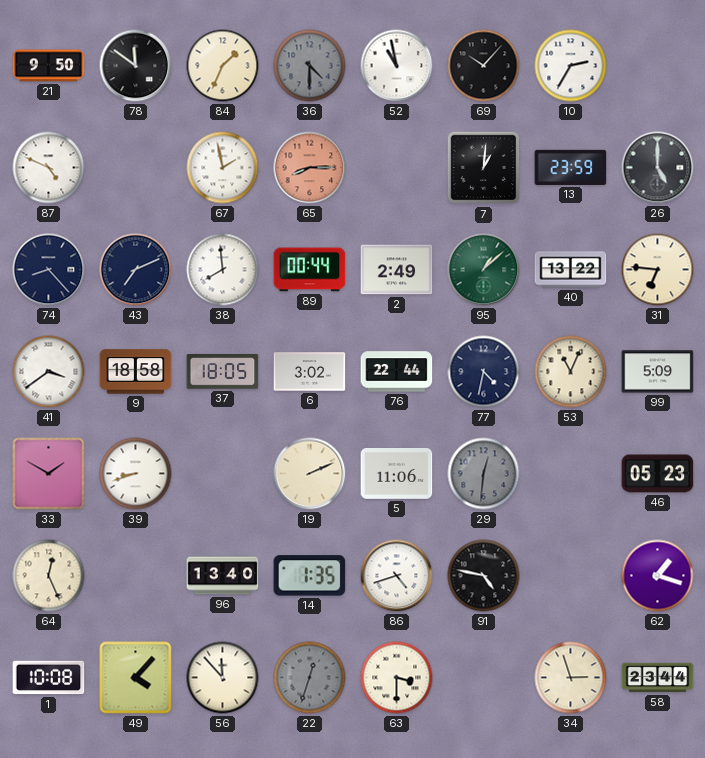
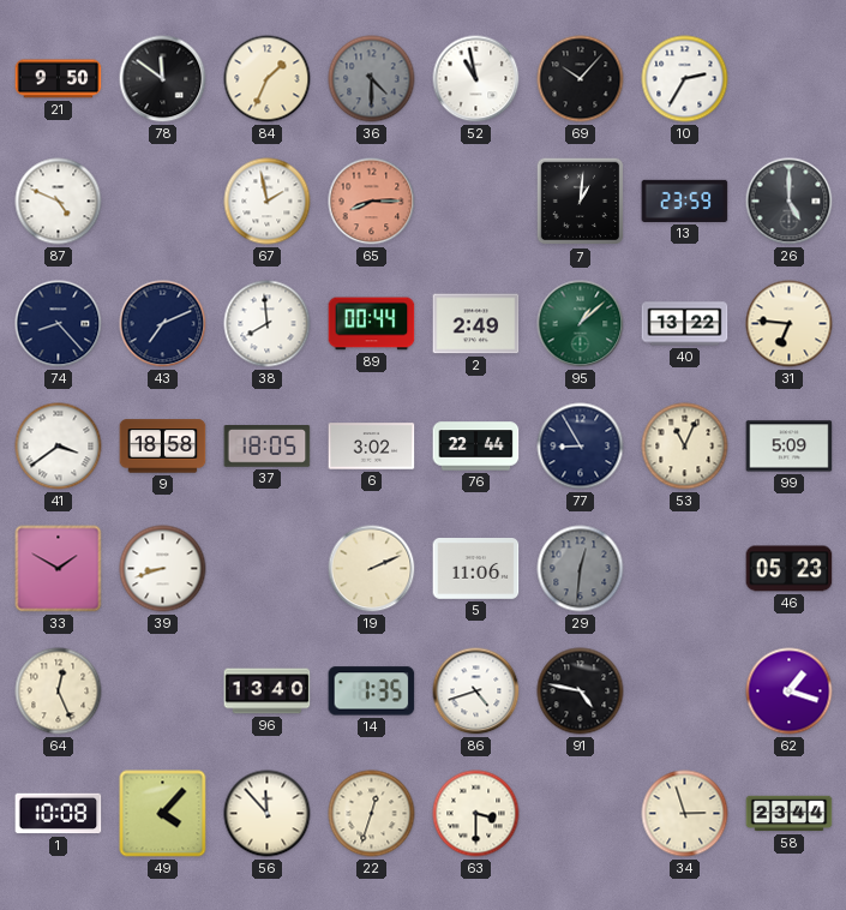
77: 4:32 -> 8:55 (581, 447)
22 dial: grey -> cream (372, 814)
